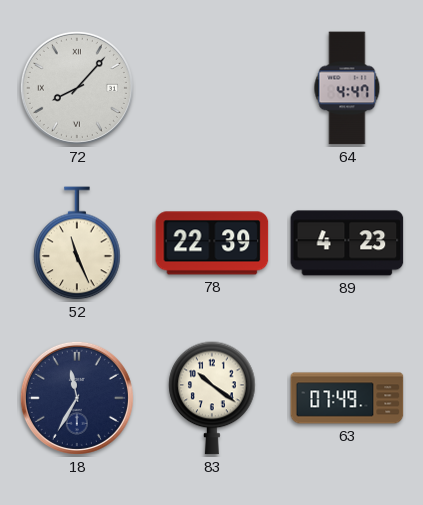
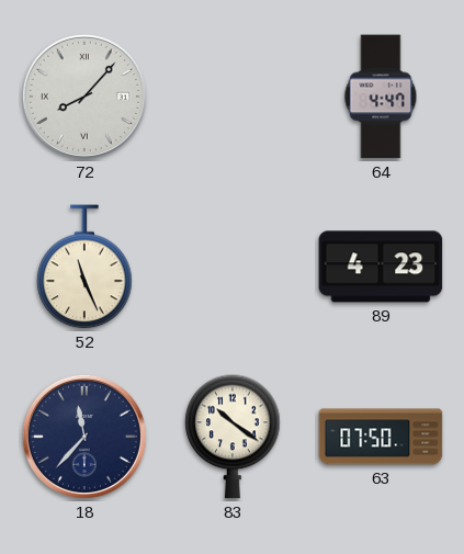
78: 22:39 -> none (212, 243)
18: 11:35 -> 11:37 (84, 437)
63: 07:49 -> 07:50 (381, 437)
